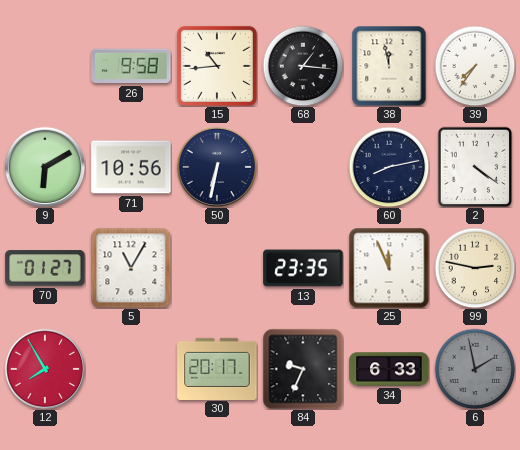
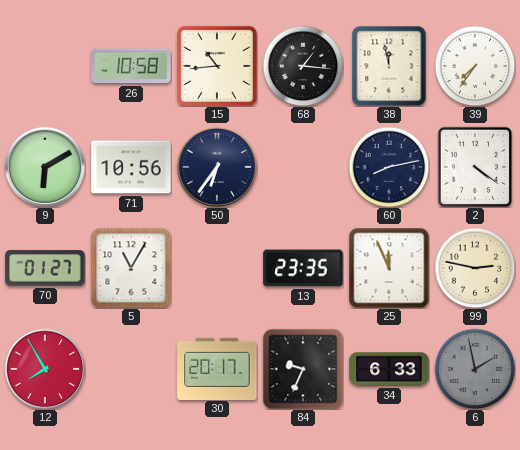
26: 9:58 -> 10:58 (131, 66)
50: 6:32 -> 6:36 (217, 167)
